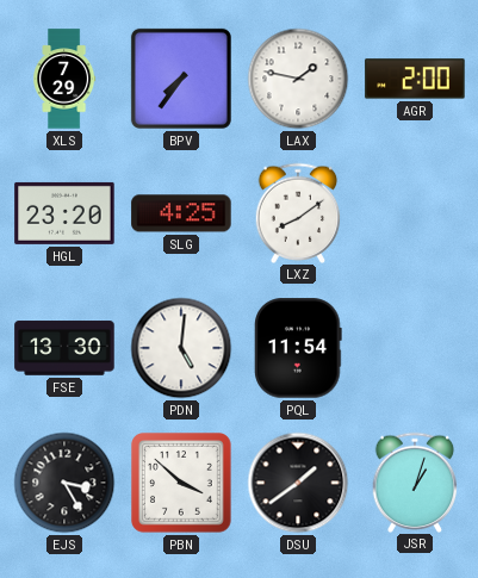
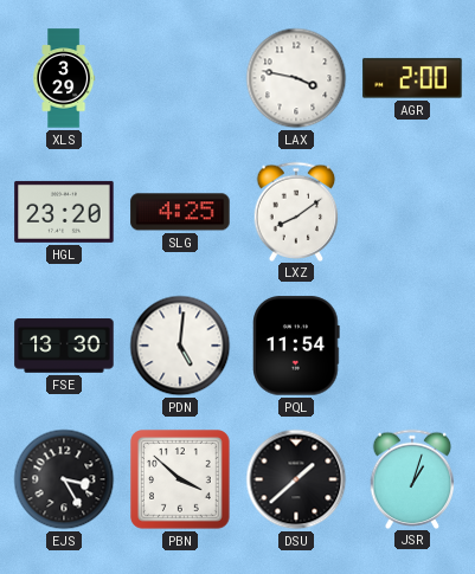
XLS: 7:29 -> 3:29 (64, 78)
BPV: 7:36 -> none (181, 79)
LAX: 1:47 -> 3:47 (296, 78)
DSU: 1:39 -> 1:38 (296, 479)
